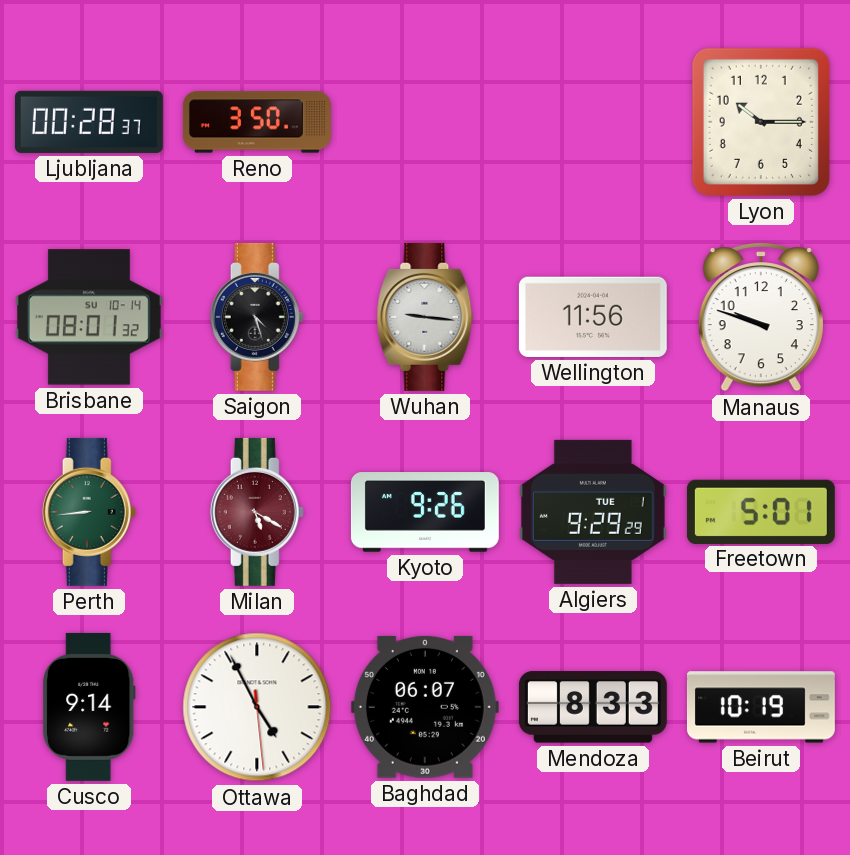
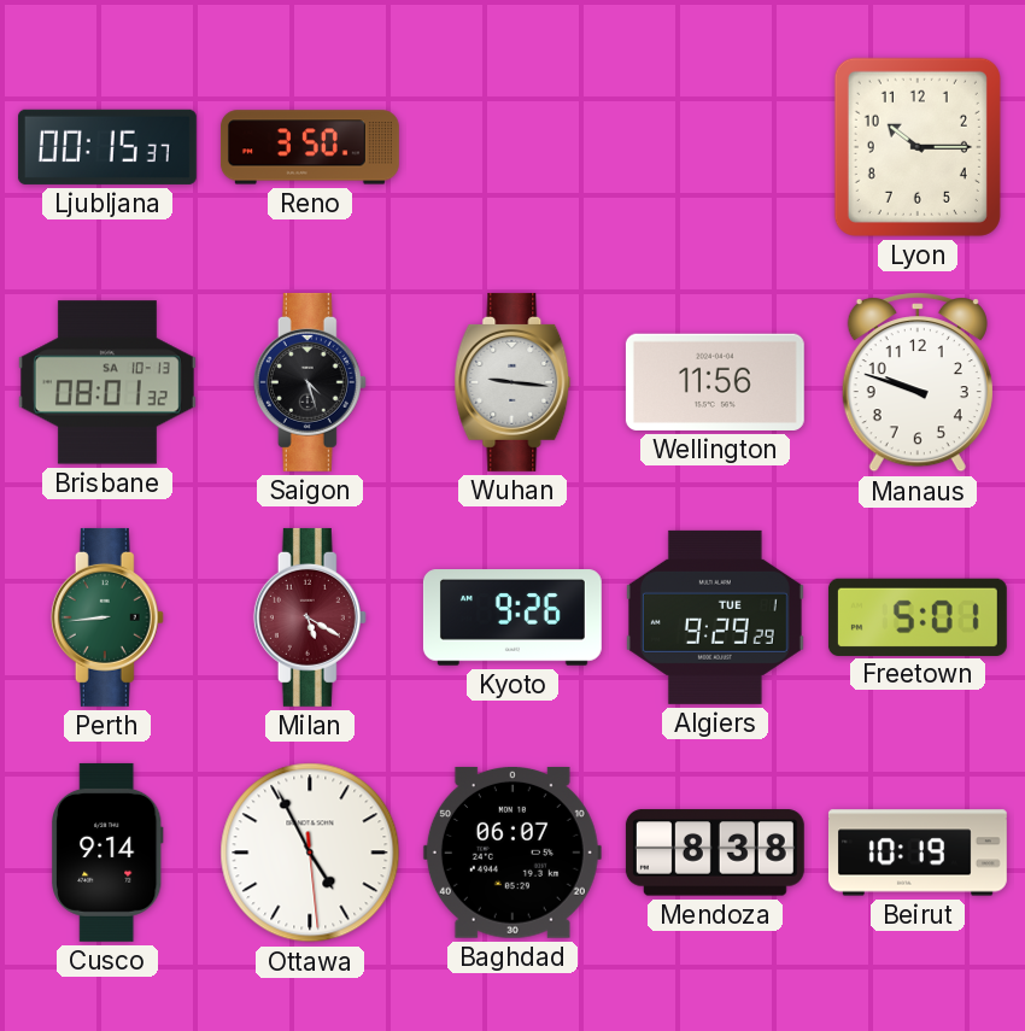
Ljubljana: 00:28 -> 00:15 (107, 147)
Brisbane date: SU 10-14 -> SA 10-13 (107, 382)
Mendoza: 8:33 -> 8:38 (715, 853)
